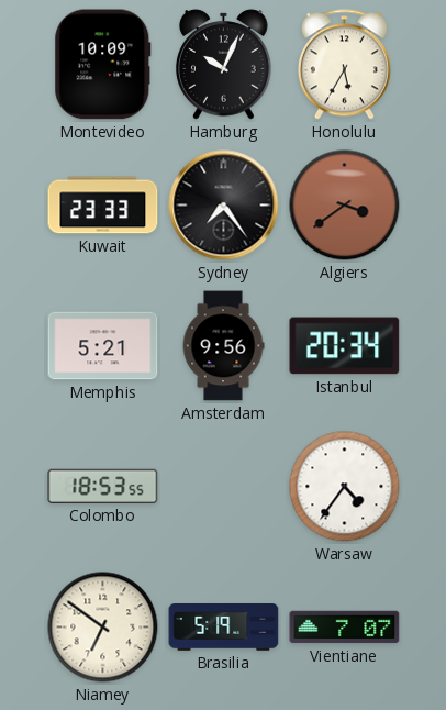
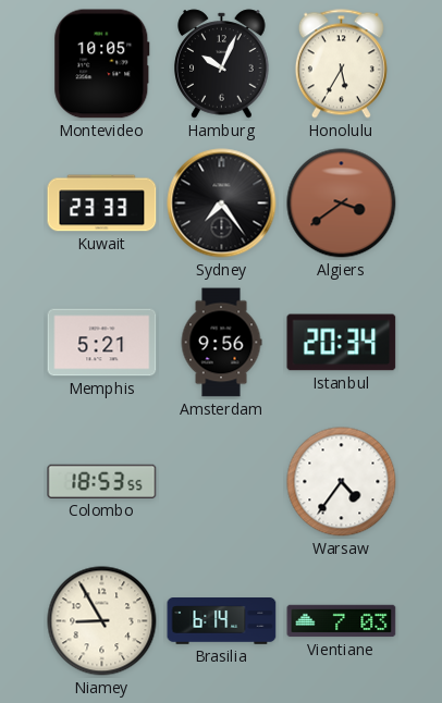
Montevideo: 10:09 -> 10:05 (102, 64)
Niamey: 6:51 -> 8:55 (102, 621)
Brasilia: 5:19 -> 6:14 (222, 621)
Vientiane: 7:07 -> 7:03 (342, 621)
